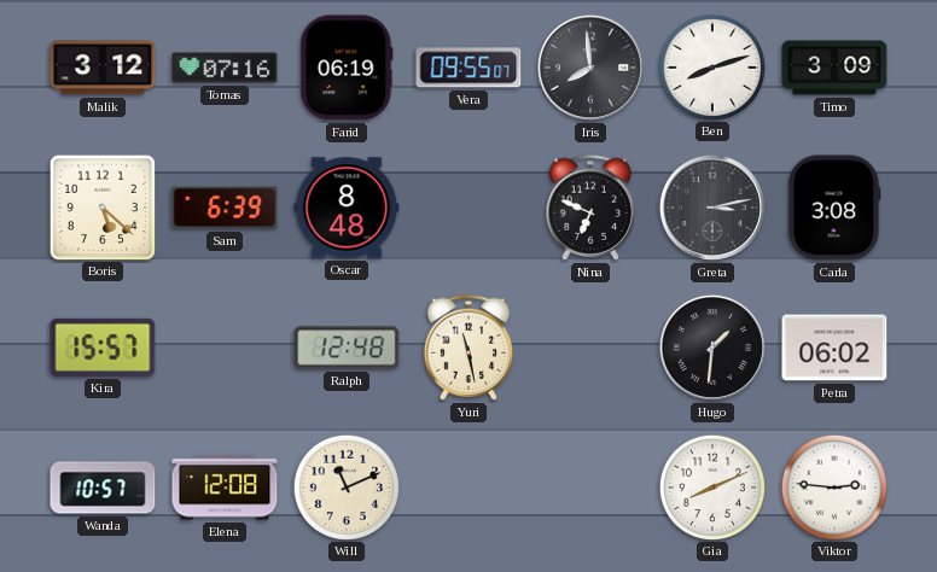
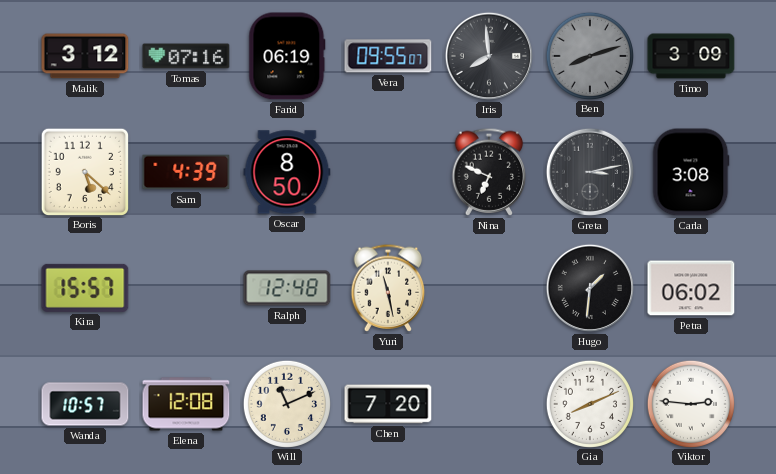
Ben dial: white -> grey (589, 55)
Sam: 6:39 -> 4:39 (186, 172)
Oscar: 8:48 -> 8:50 (287, 172)
Chen: none -> 7:20 (388, 404)
